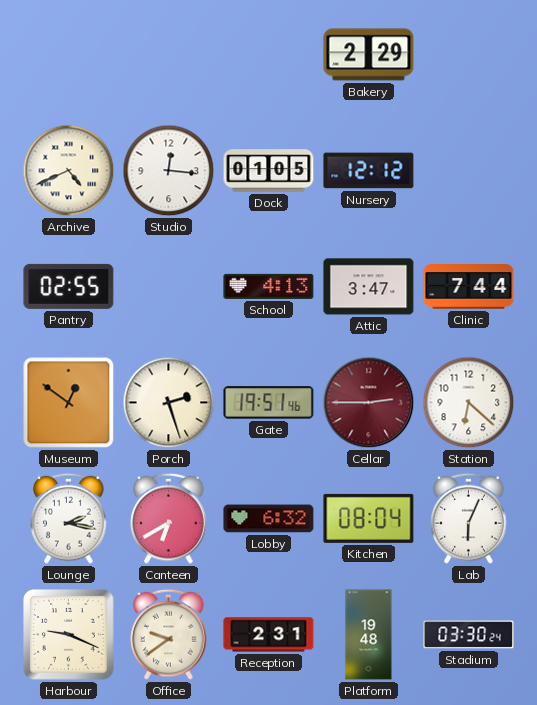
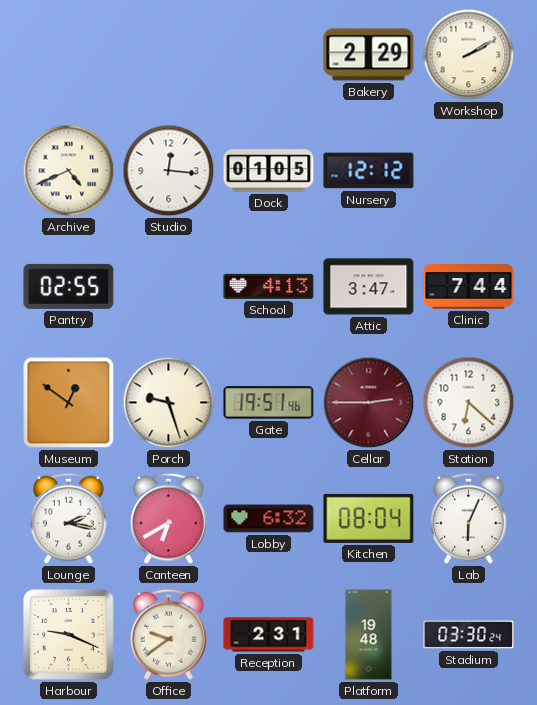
Workshop: none -> 2:10 (469, 55)
Porch: 2:27 -> 9:27 (169, 403)
